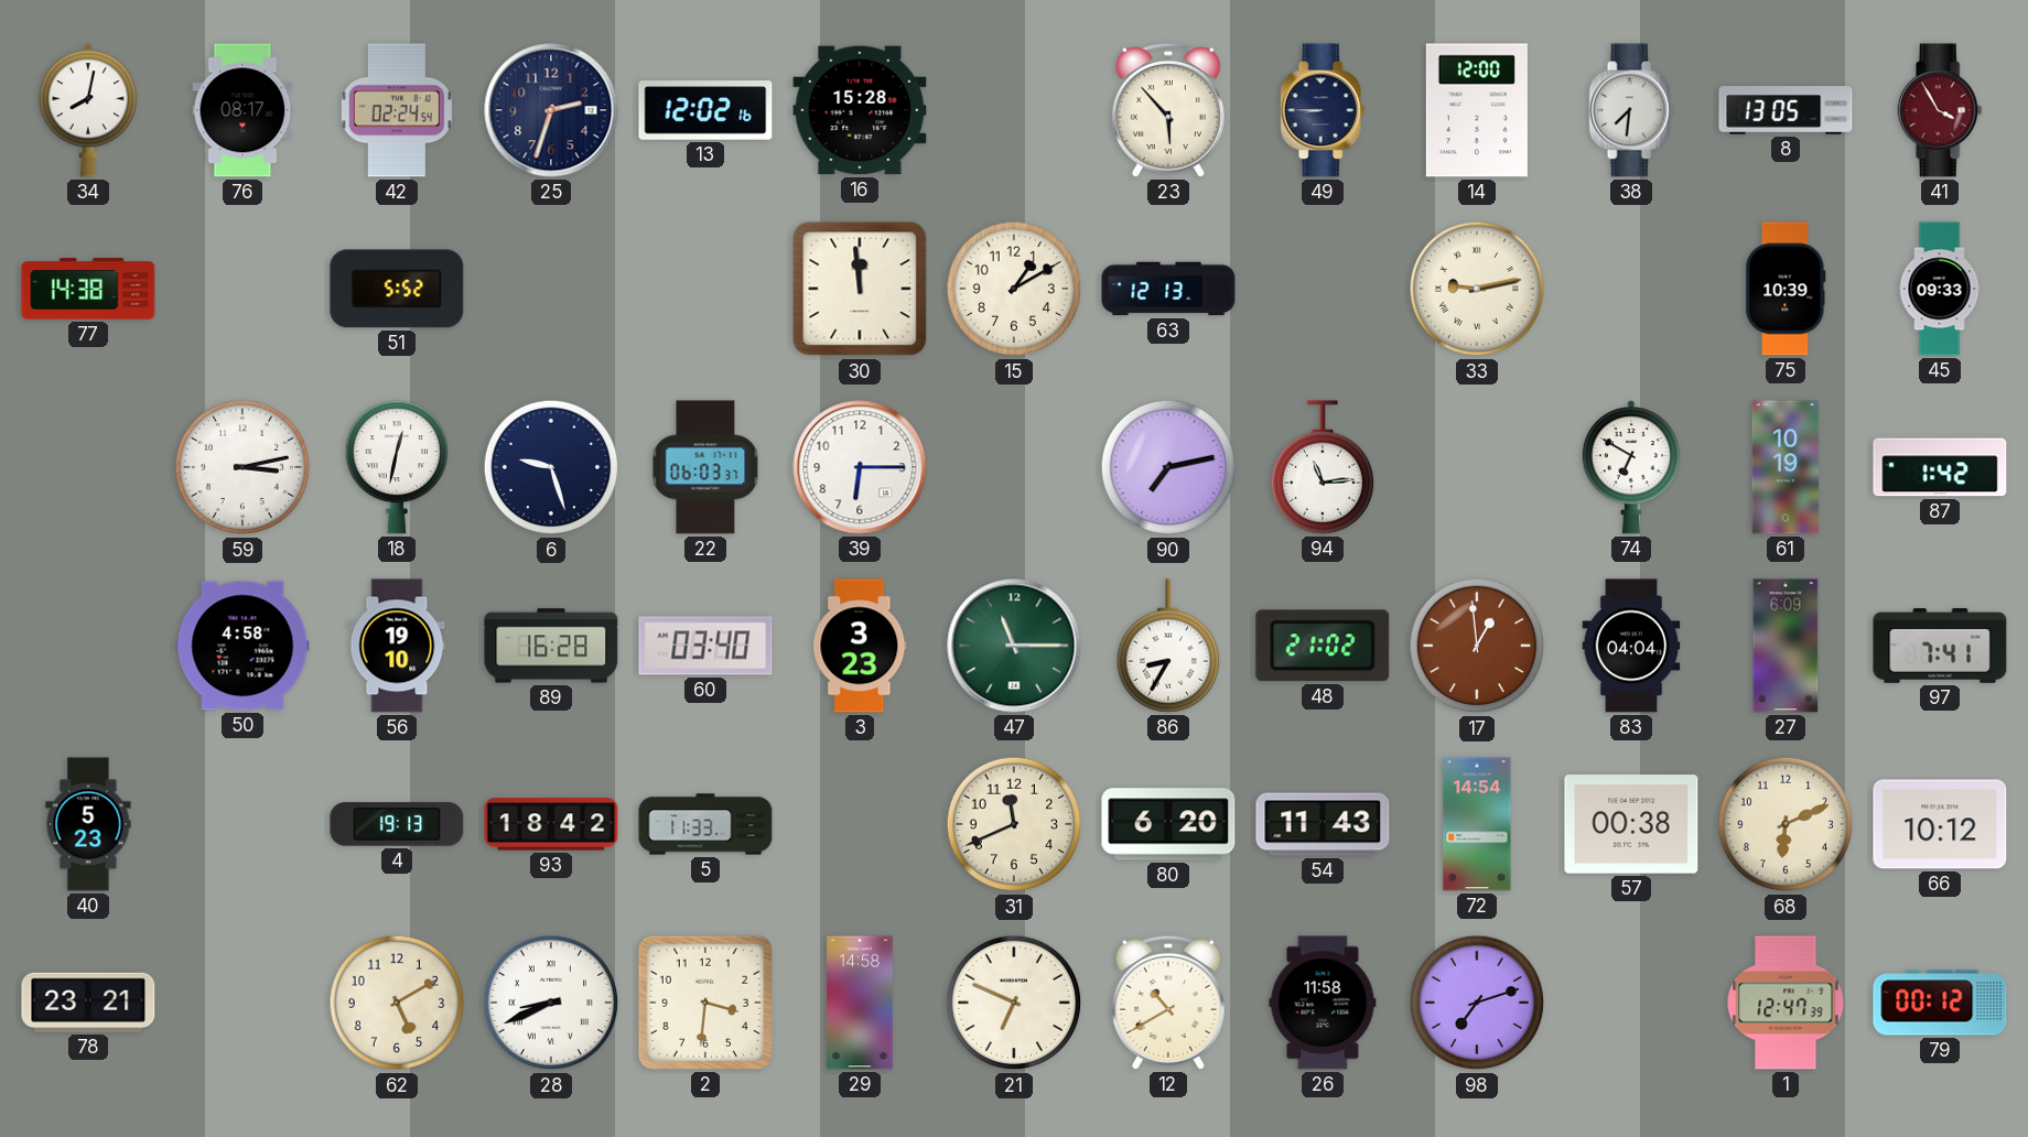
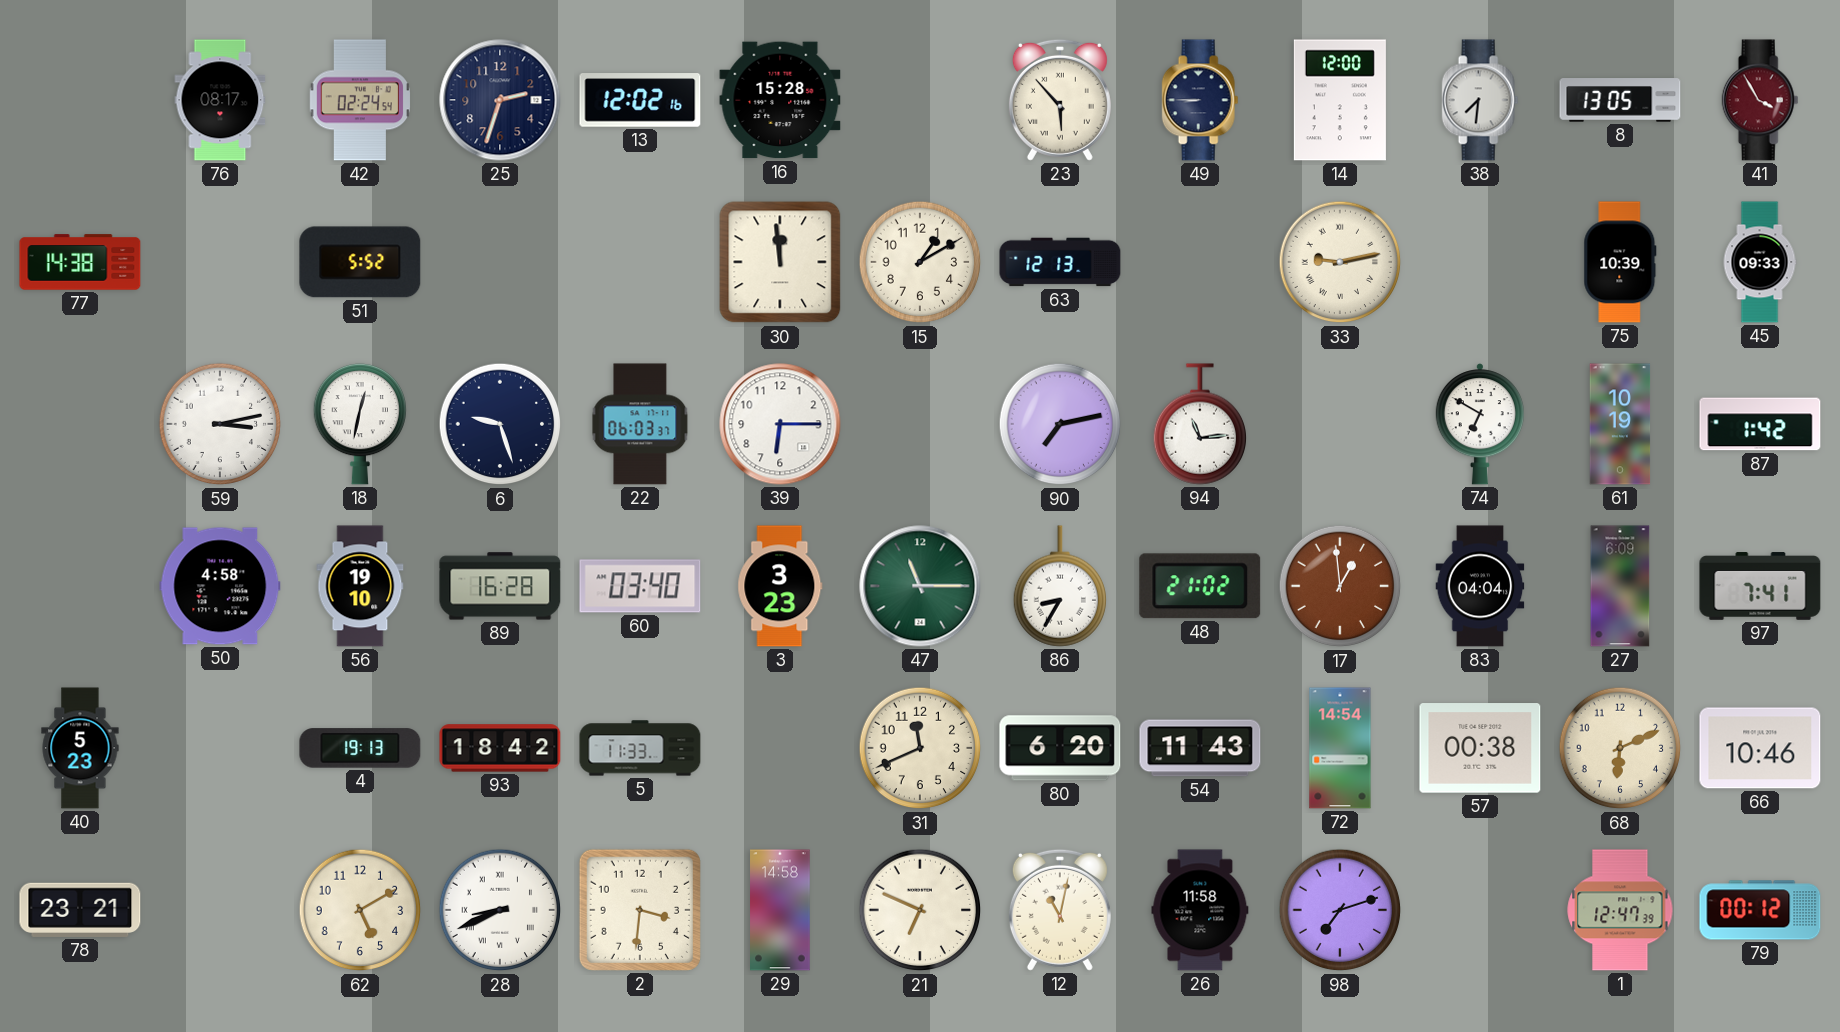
34: 8:02 -> none (88, 110)
66: 10:12 -> 10:46 (1760, 748)
12: 10:40 -> 11:02 (1060, 910)
